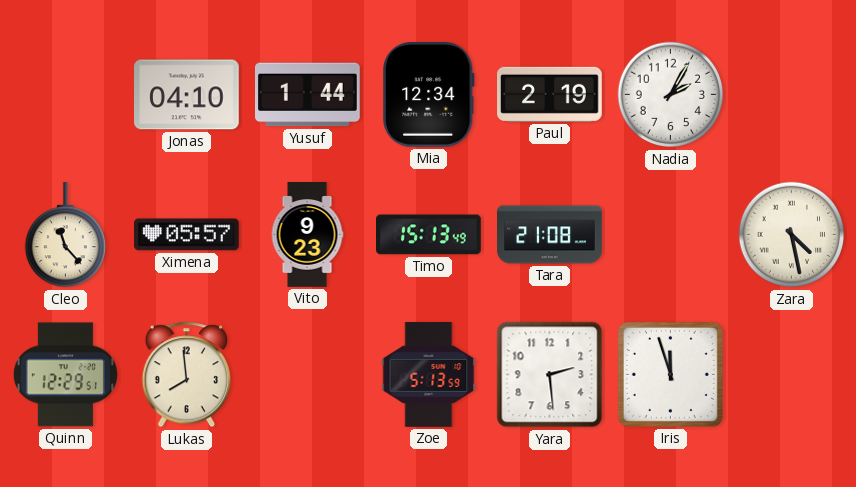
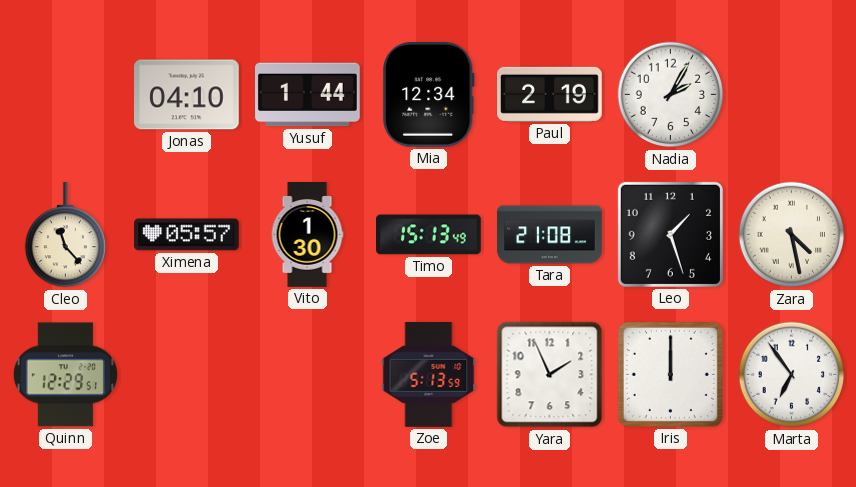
Vito: 9:23 -> 1:30 (307, 235)
Leo: none -> 1:27 (670, 234)
Lukas: 7:59 -> none (186, 375)
Yara: 2:29 -> 1:56 (550, 375)
Iris: 11:57 -> 12:00 (670, 374)
Marta: none -> 6:54 (792, 375)
